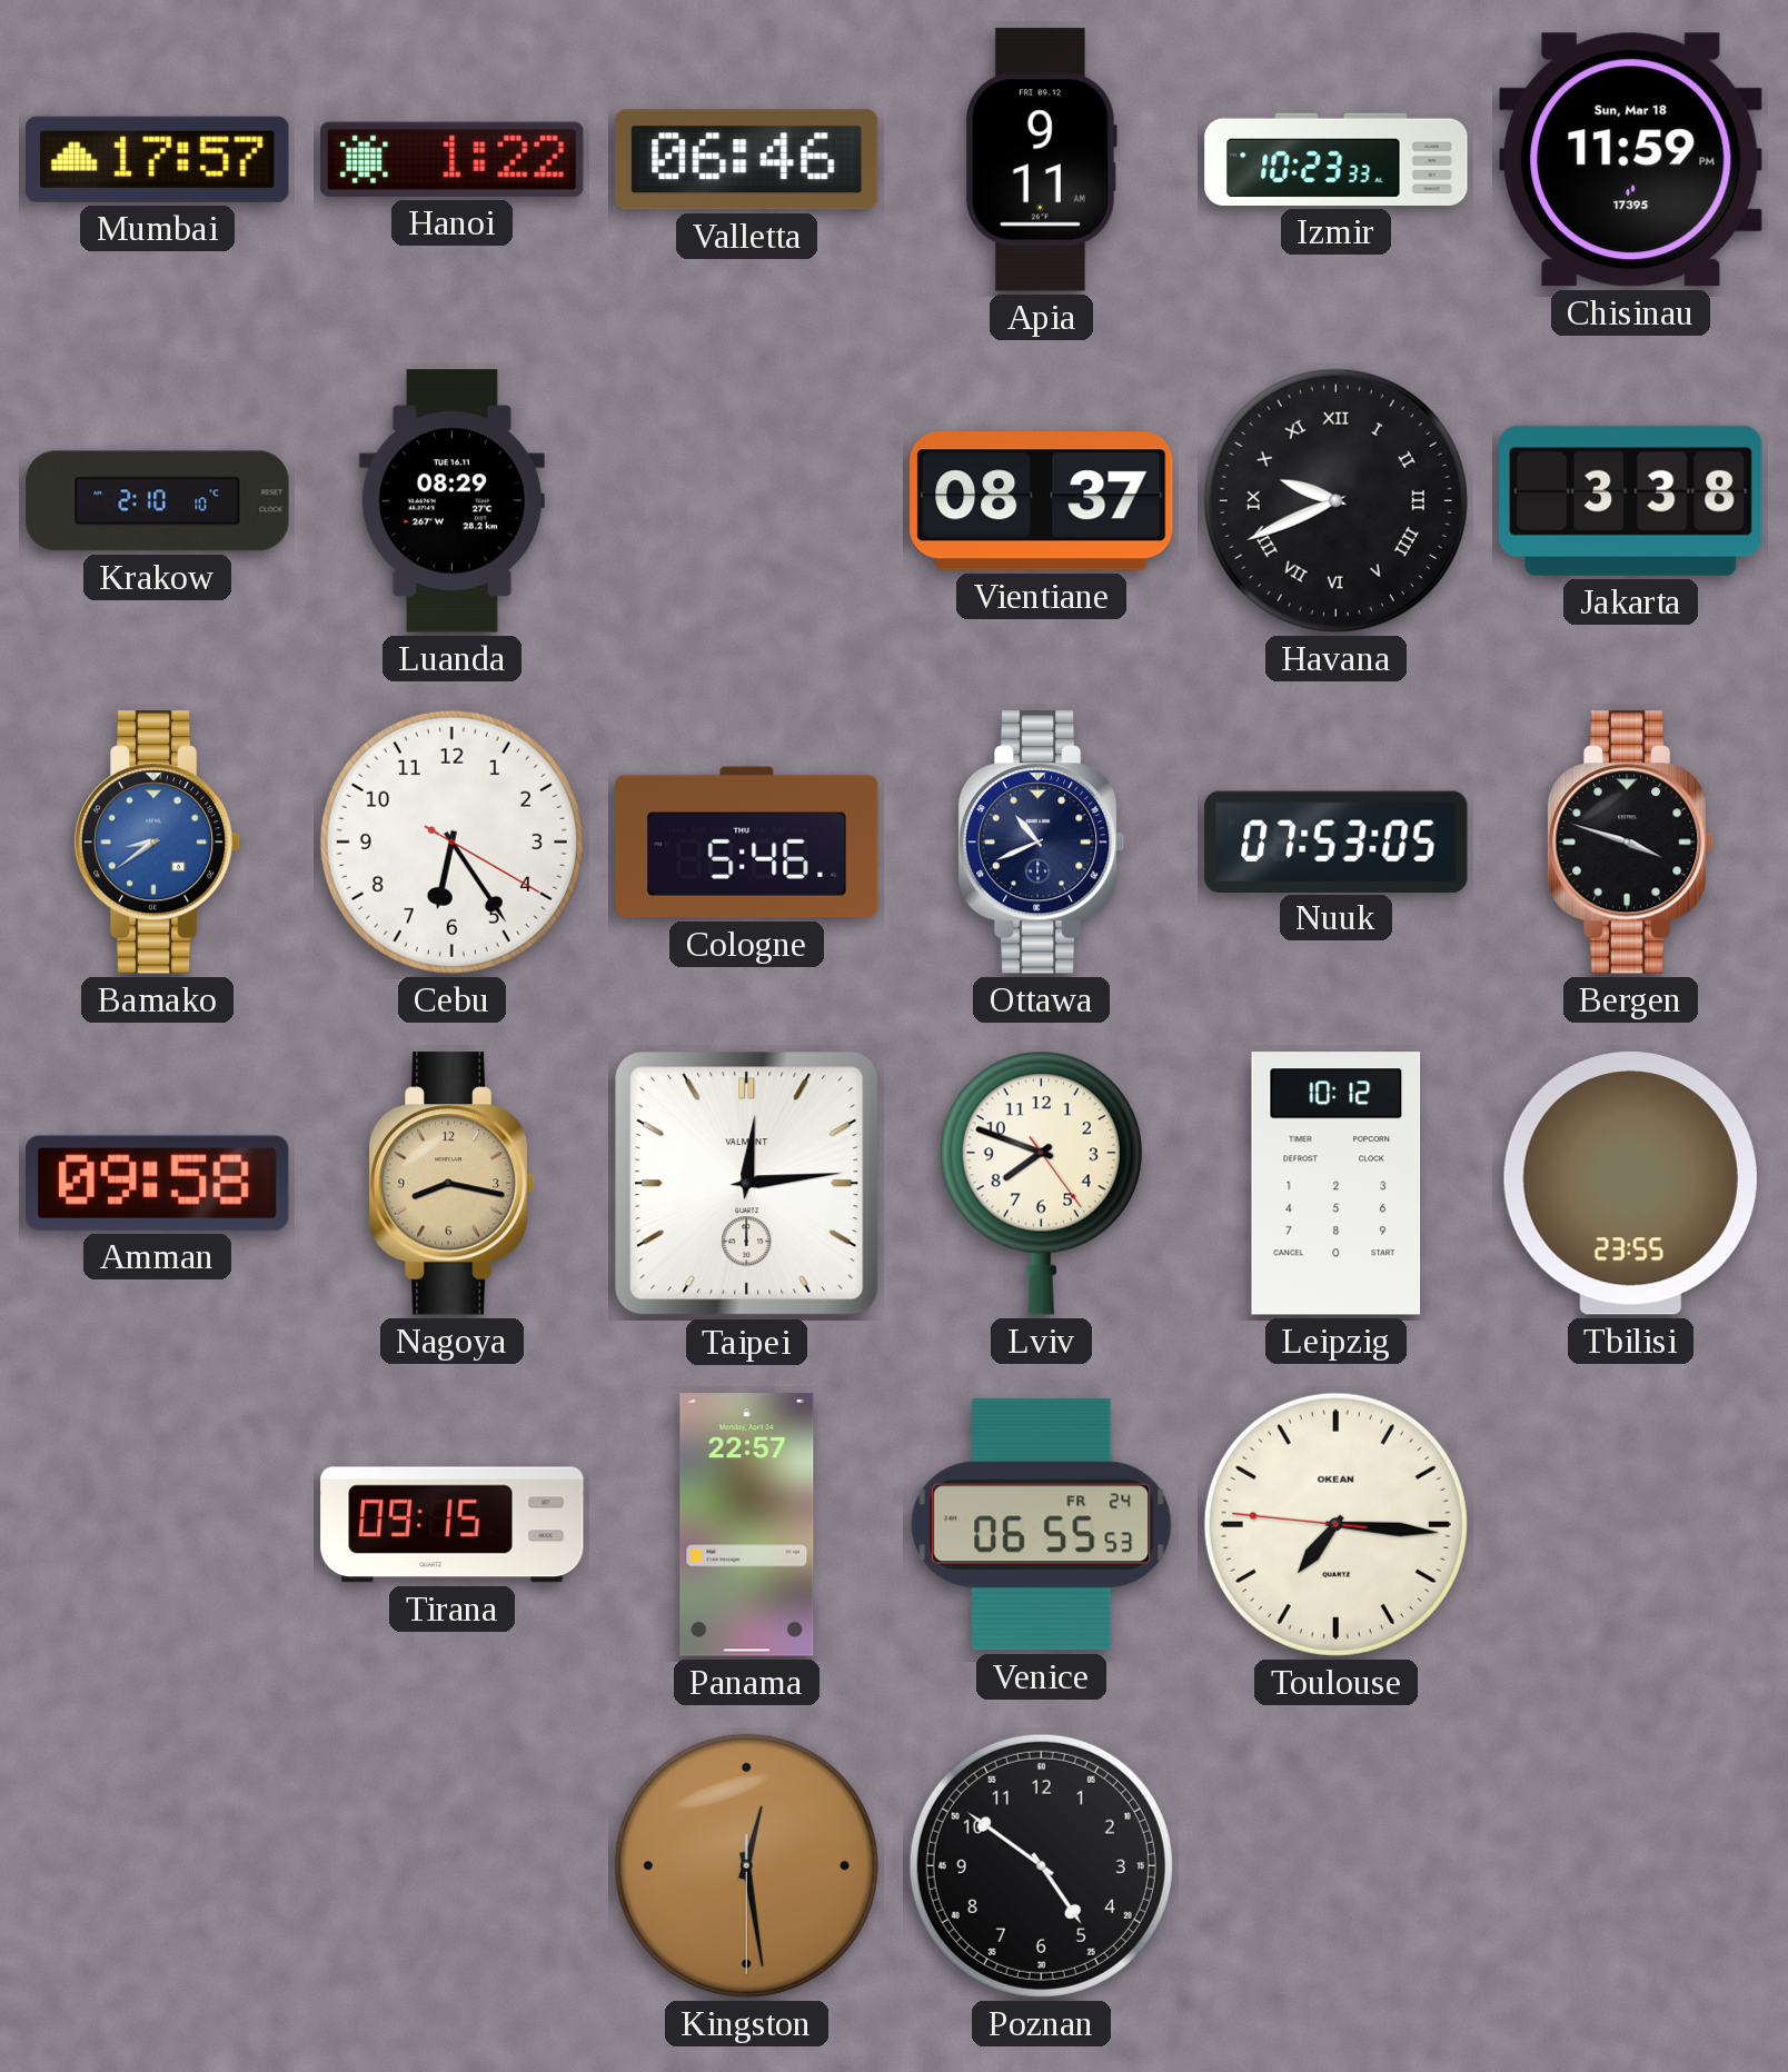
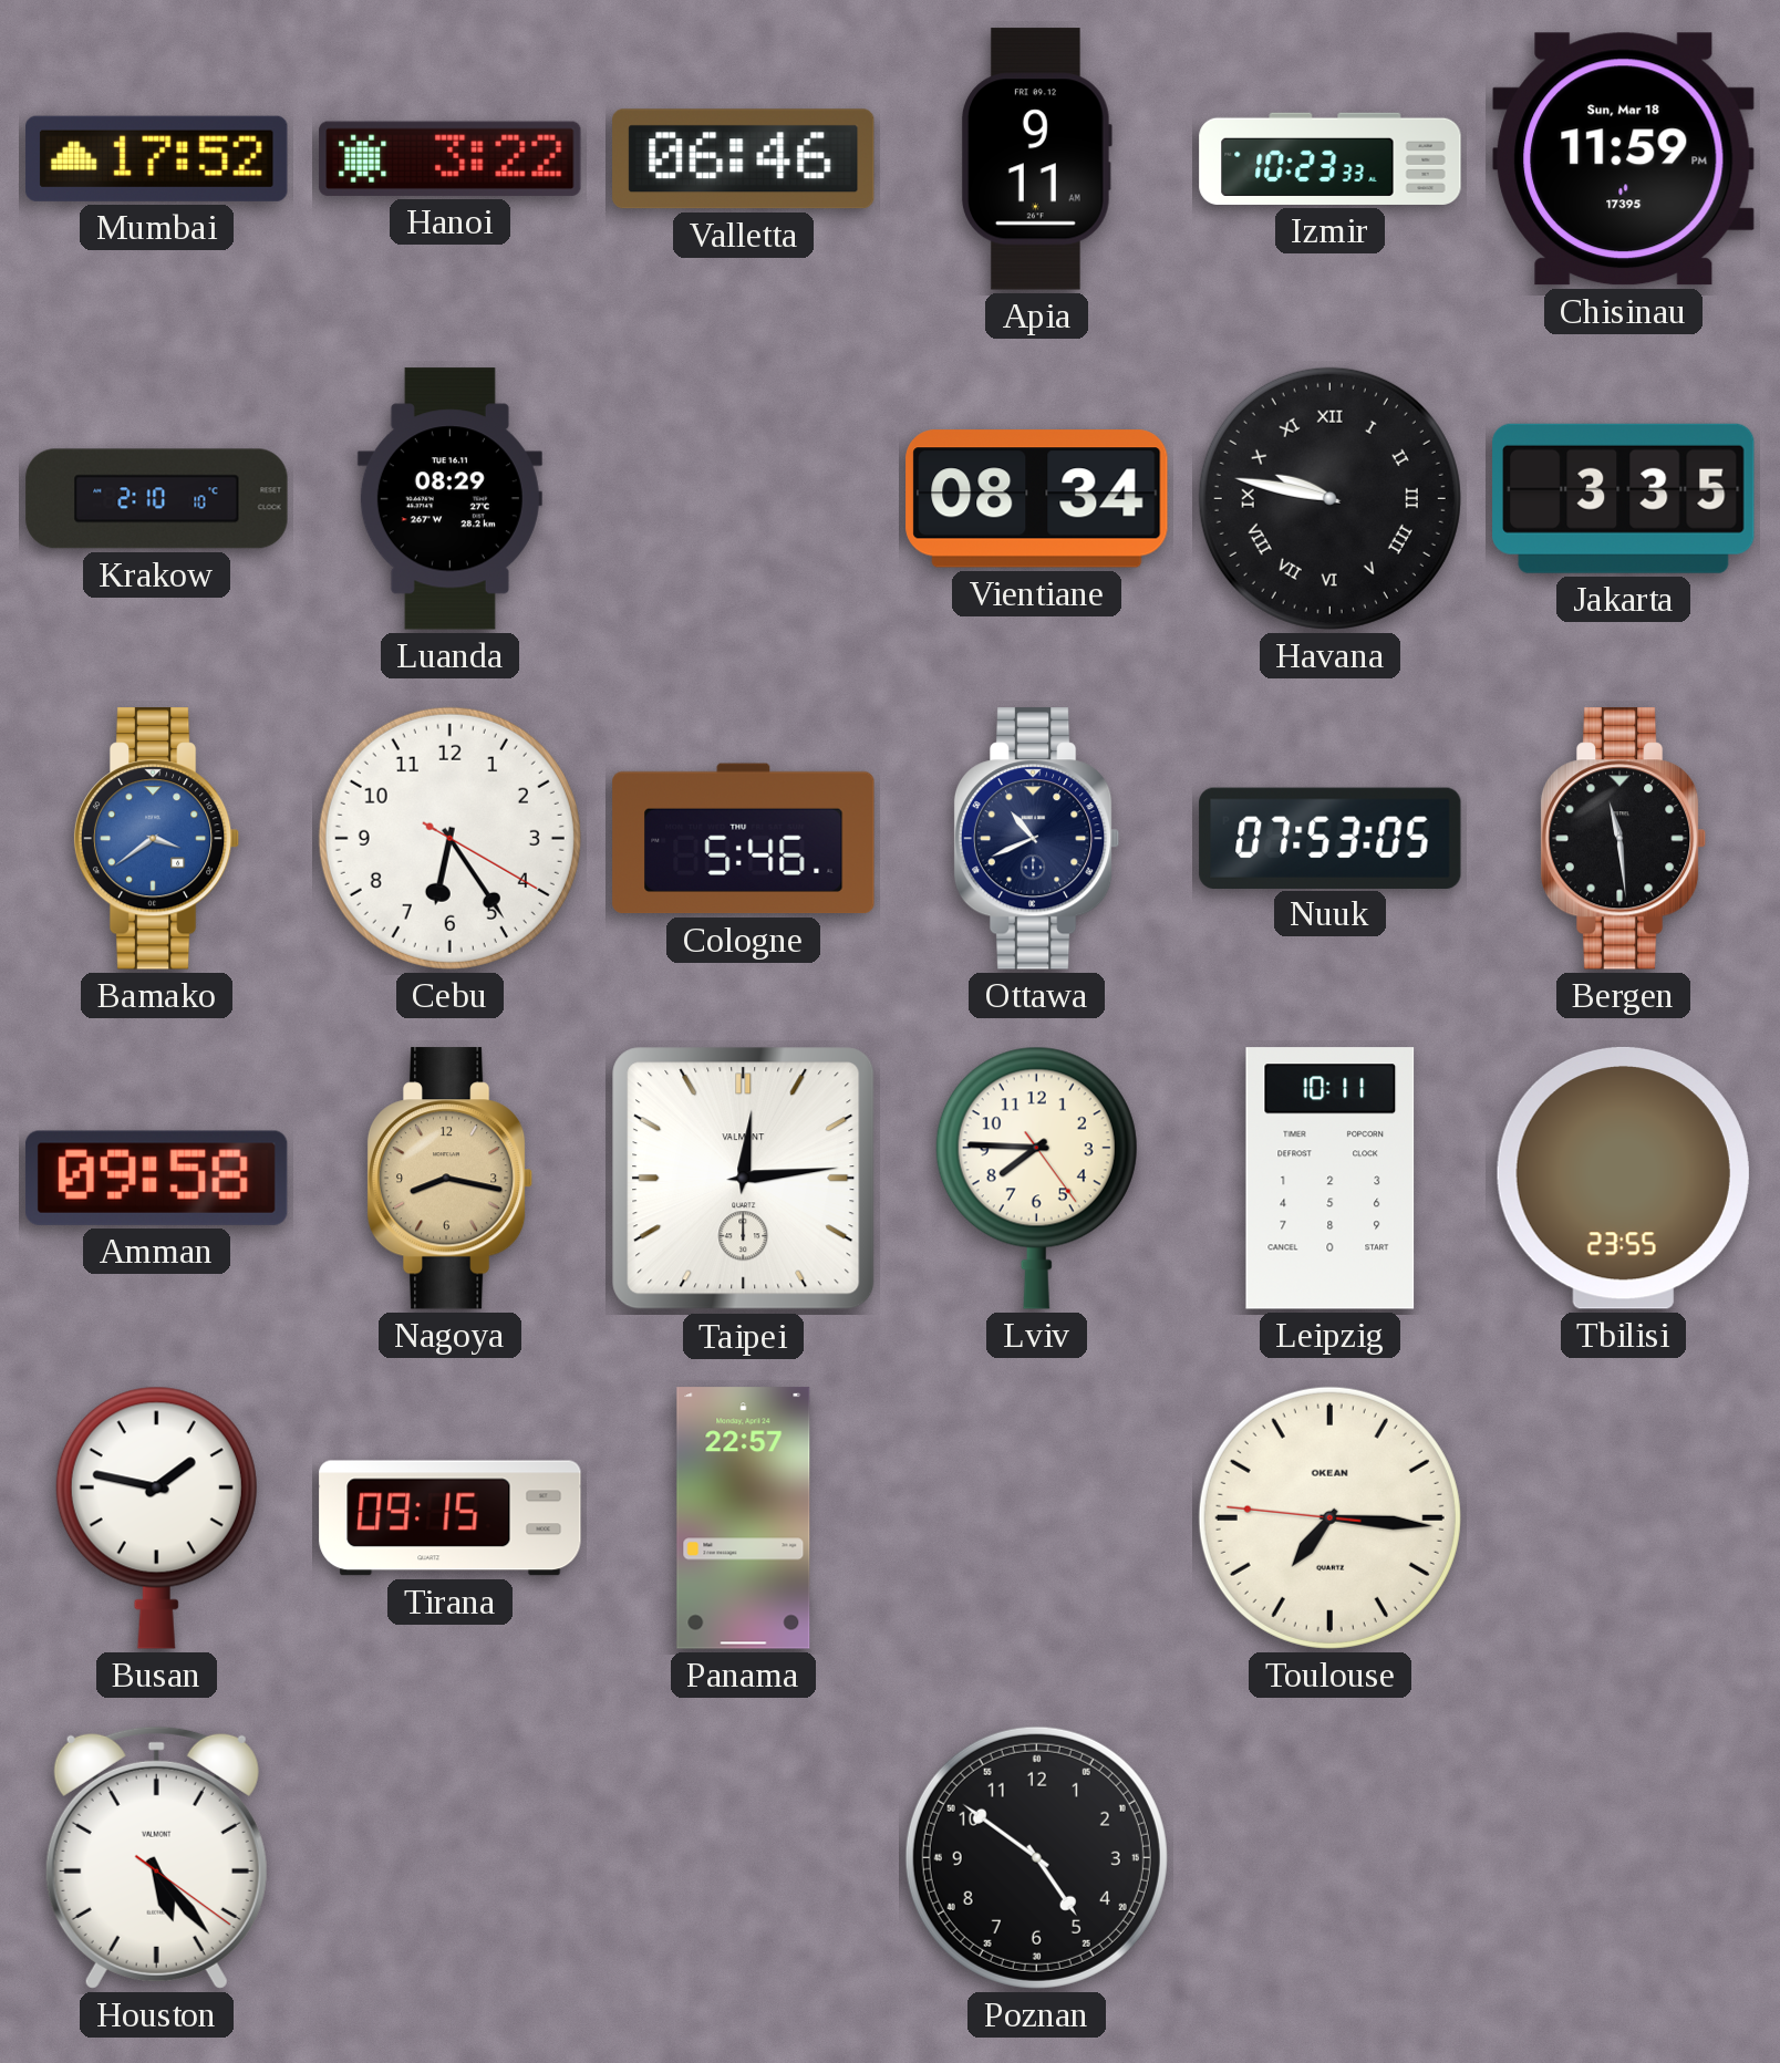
Mumbai: 17:57 -> 17:52 (157, 158)
Hanoi: 1:22 -> 3:22 (451, 158)
Vientiane: 08:37 -> 08:34 (1037, 499)
Havana: 9:41 -> 9:47 (1329, 498)
Jakarta: 3:38 -> 3:35 (1624, 498)
Bamako: 8:39 -> 3:39 (157, 839)
Bergen: 3:48 -> 11:29 (1624, 839)
Lviv: 7:48 -> 7:45 (1036, 1178)
Leipzig: 10:12 -> 10:11 (1331, 1179)
Busan: none -> 1:47 (156, 1517)
Venice: 06:55 -> none (1042, 1525)
Houston: none -> 5:23 (156, 1857)
Kingston: 12:28 -> none (746, 1865)
